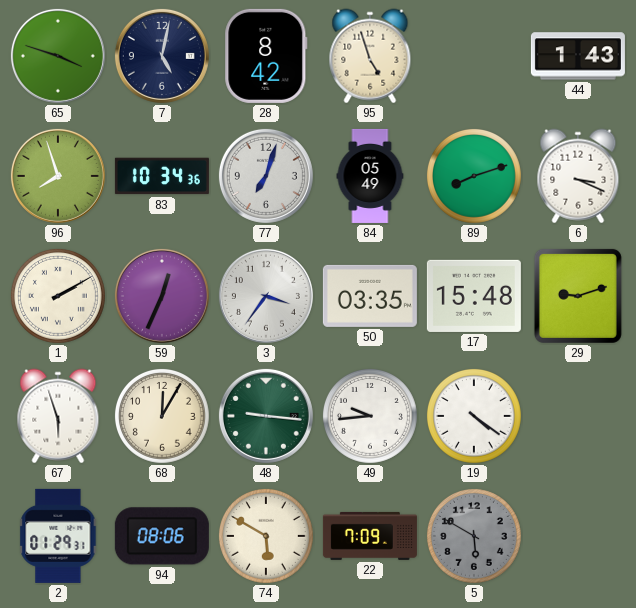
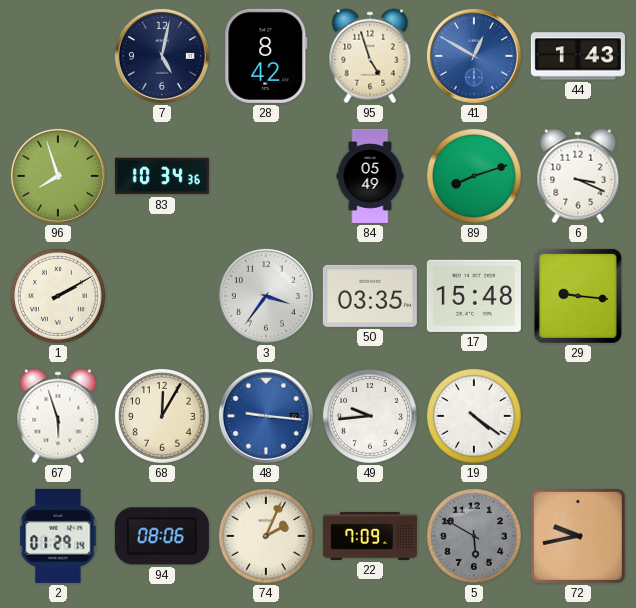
65: 3:48 -> none (58, 56)
41: none -> 12:50 (474, 56)
77: 7:03 -> none (266, 176)
59: 12:34 -> none (162, 296)
29: 9:12 -> 9:16 (578, 296)
48 dial: green -> blue (266, 416)
2: 01:29:31 -> 01:29:14 (58, 536)
74: 5:50 -> 2:04 (266, 536)
72: none -> 9:43 (578, 536)
